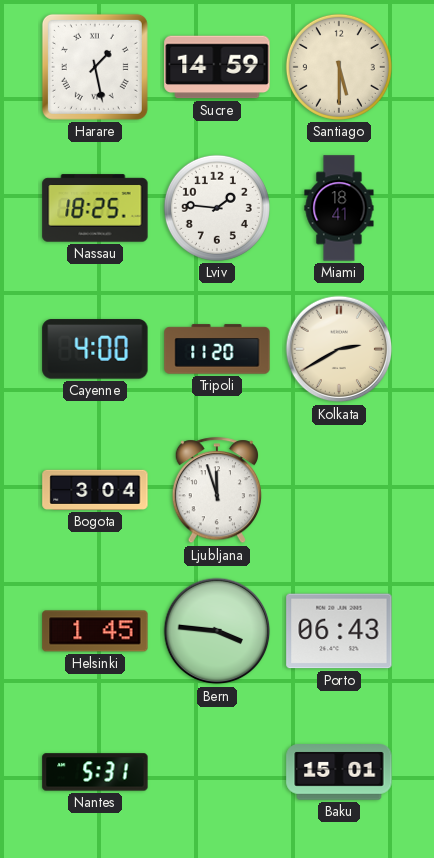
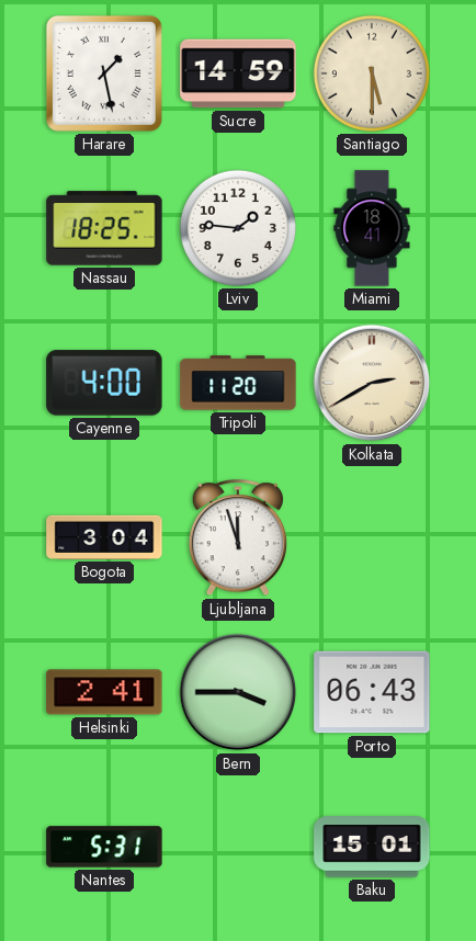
Helsinki: 1:45 -> 2:41 (104, 692)
Bern: 3:46 -> 3:45 (238, 692)
